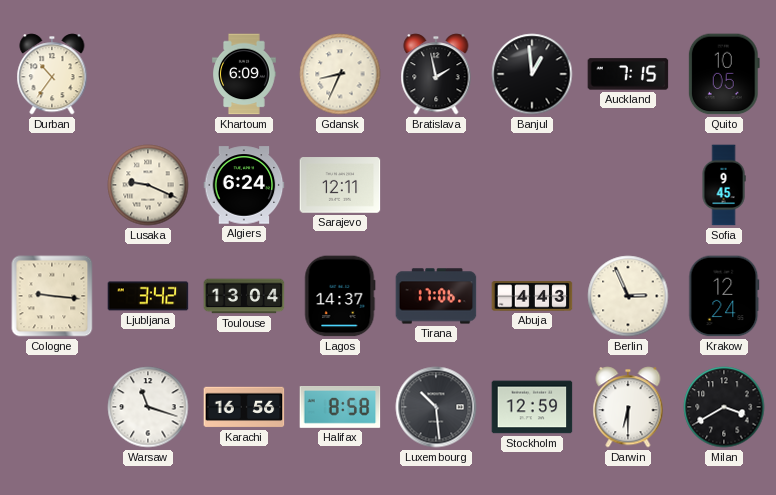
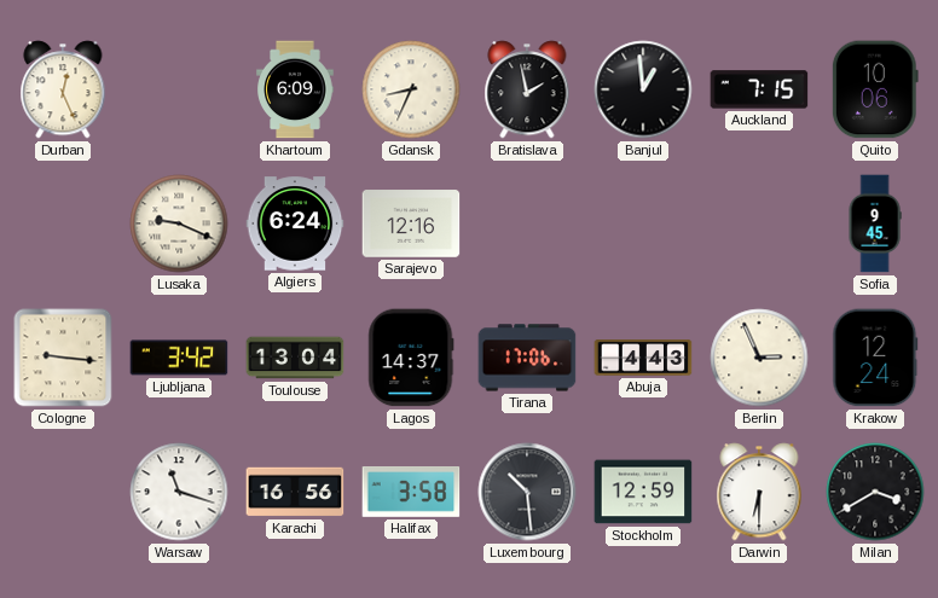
Durban: 10:36 -> 12:26 (63, 89)
Quito: 10:05 -> 10:06 (875, 89)
Sarajevo: 12:11 -> 12:16 (411, 223)
Halifax: 8:58 -> 3:58 (411, 493)
